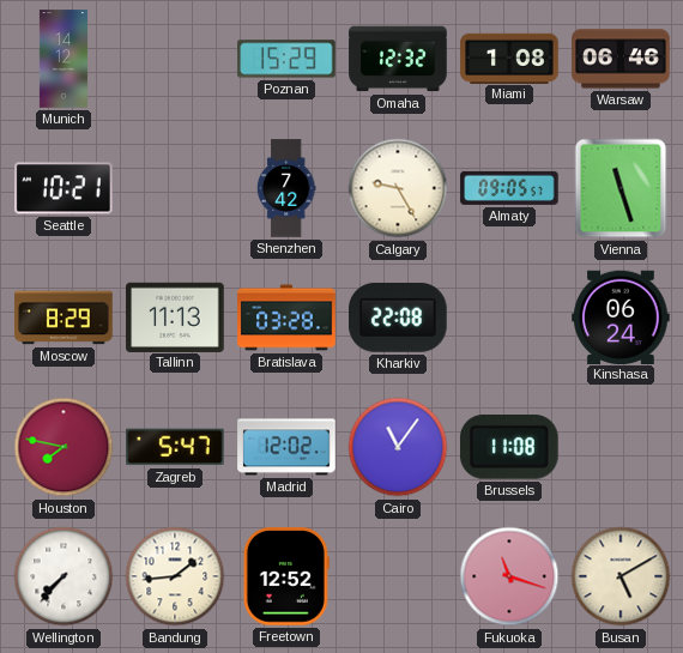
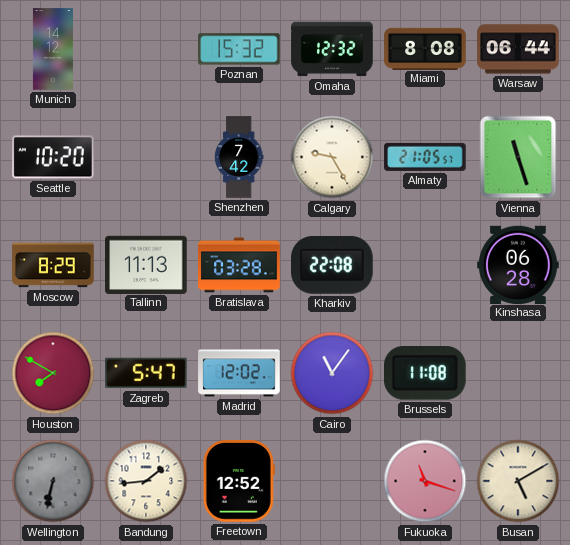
Poznan: 15:29 -> 15:32 (239, 49)
Miami: 1:08 -> 8:08 (425, 48)
Warsaw: 06:46 -> 06:44 (518, 49)
Seattle: 10:21 -> 10:20 (53, 157)
Almaty: 09:05 -> 21:05 (425, 157)
Kinshasa: 06:24 -> 06:28 (518, 264)
Houston: 7:47 -> 7:50 (53, 373)
Wellington: 7:37 -> 6:32 (53, 481)
Wellington dial: white -> grey (53, 481)
